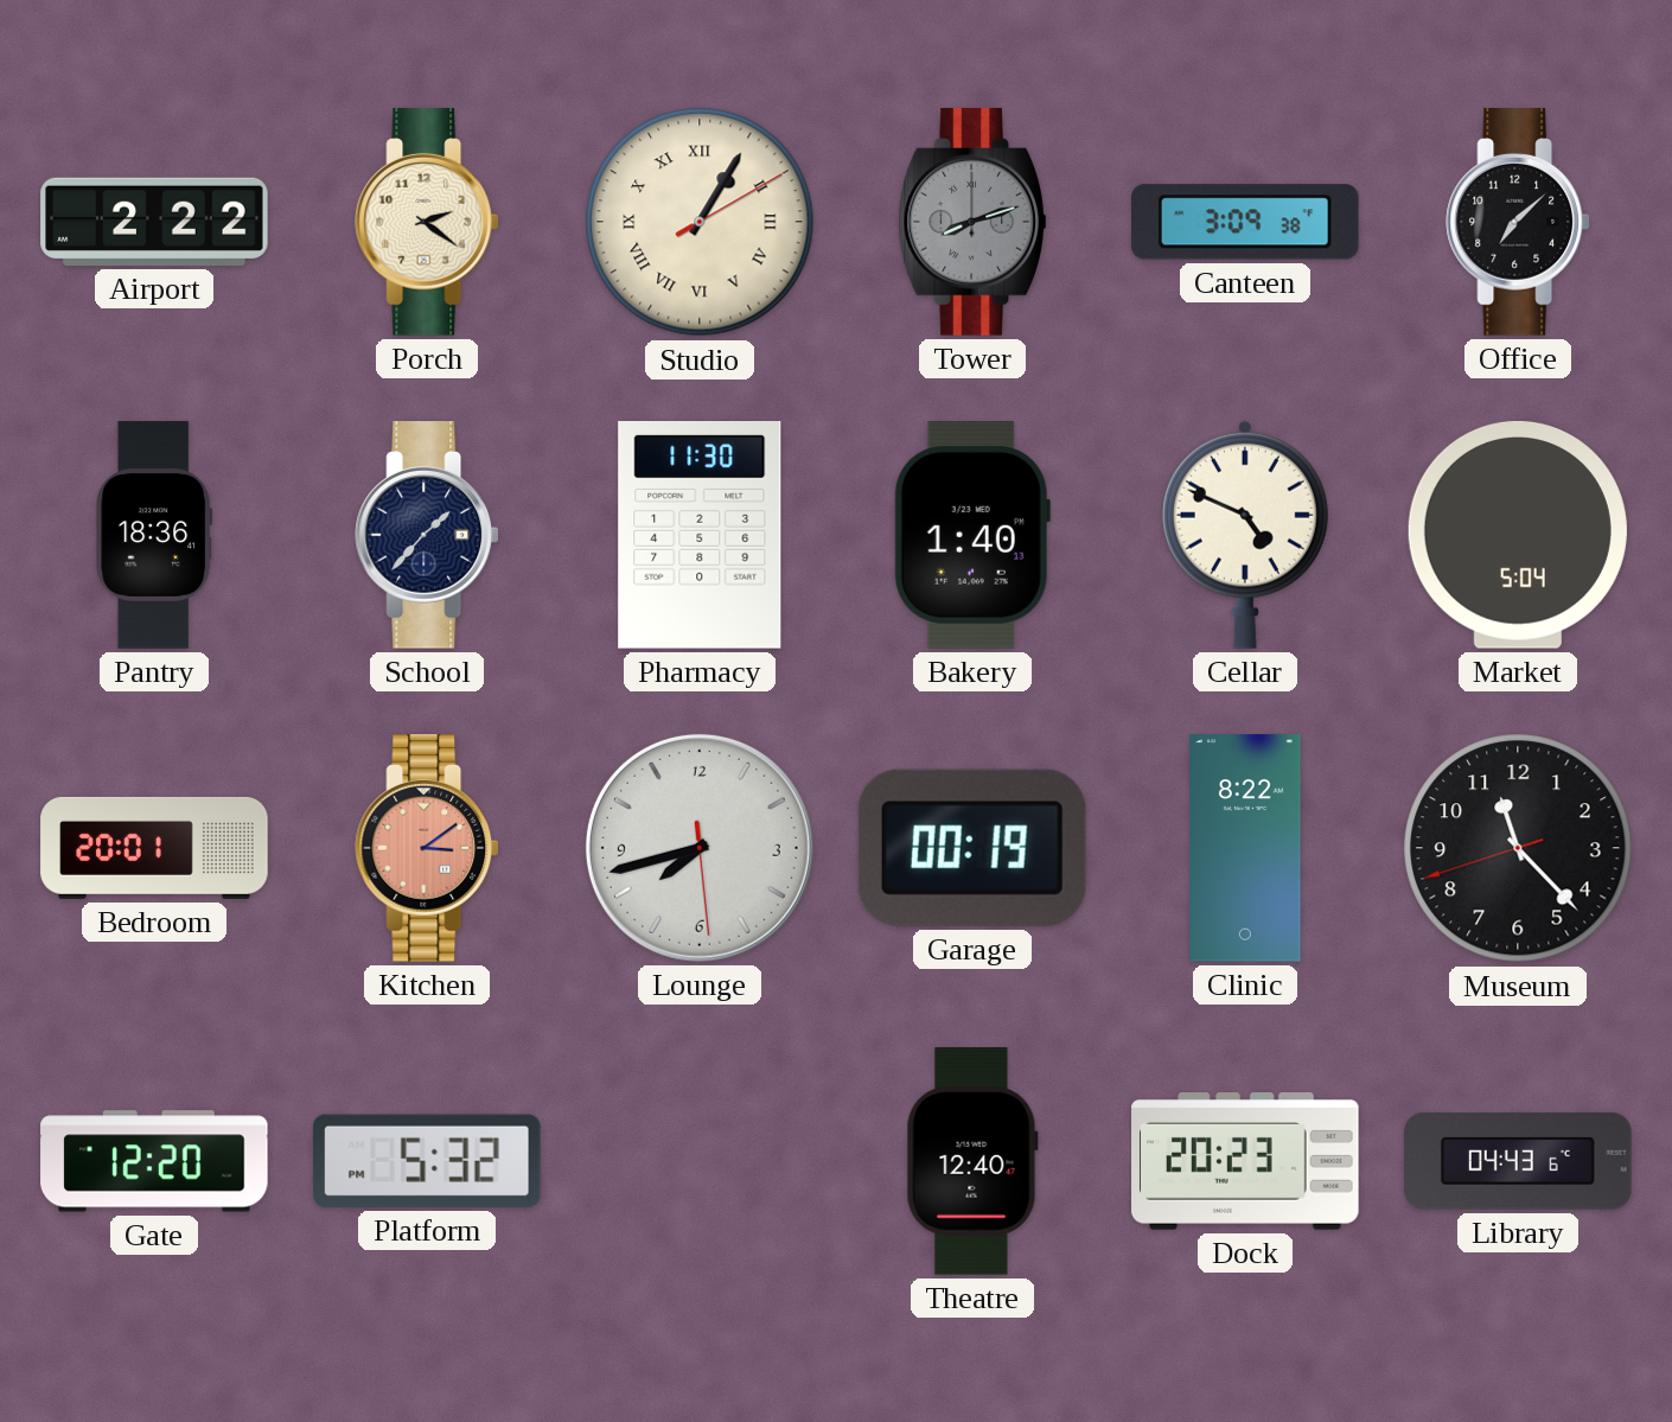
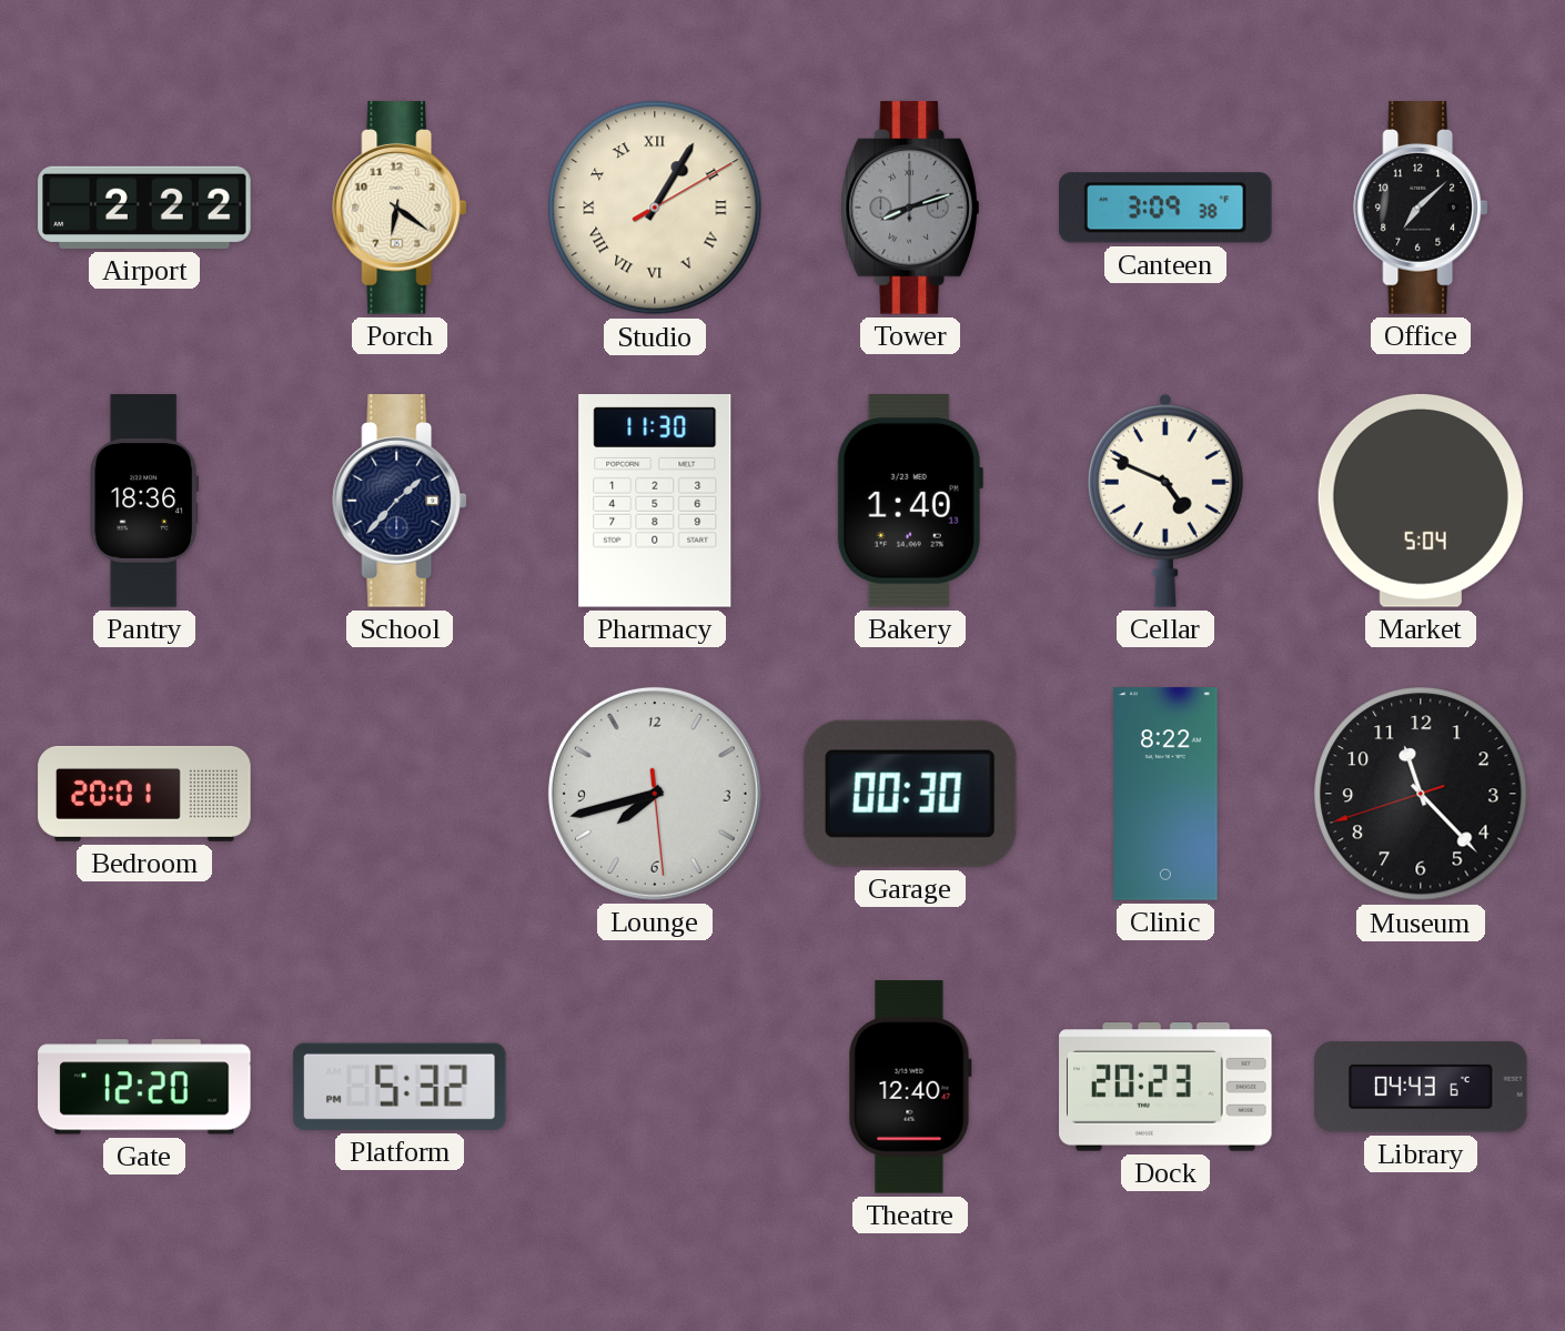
Porch: 2:21 -> 6:21 (400, 208)
Kitchen: 3:09 -> none (427, 848)
Garage: 00:19 -> 00:30 (910, 794)
